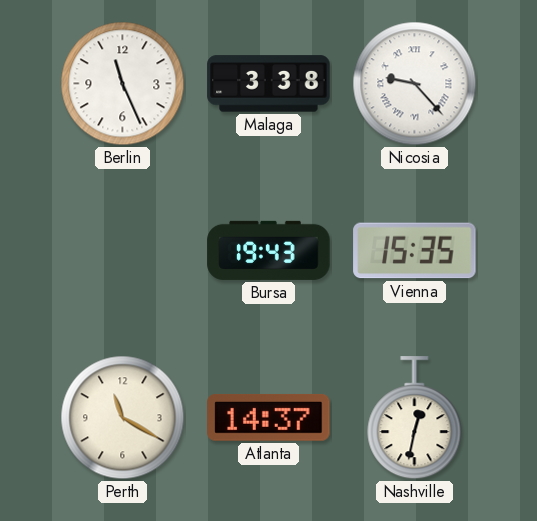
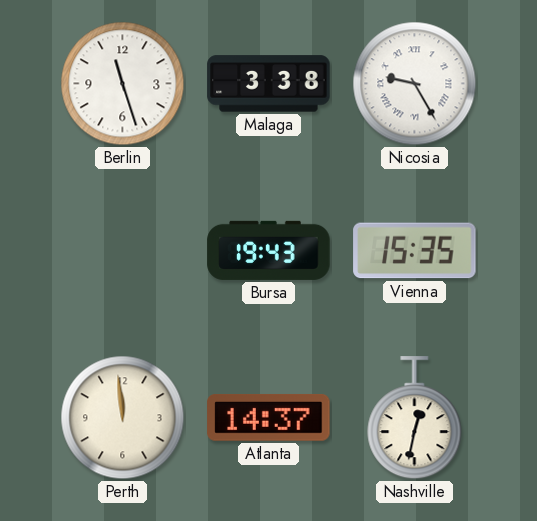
Berlin: 11:26 -> 11:27 (123, 84)
Nicosia: 9:23 -> 9:25 (415, 84)
Perth: 11:20 -> 11:59 (123, 418)
